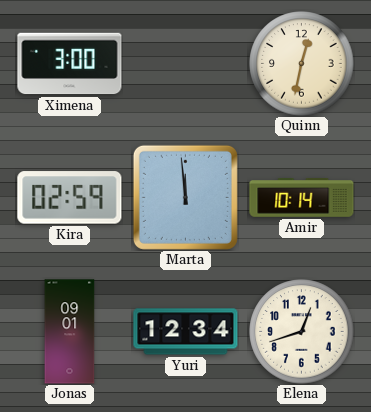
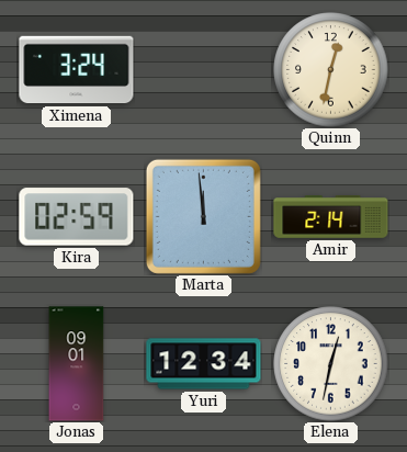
Ximena: 3:00 -> 3:24 (77, 70)
Amir: 10:14 -> 2:14 (331, 217)
Elena: 12:42 -> 12:32 (331, 364)
